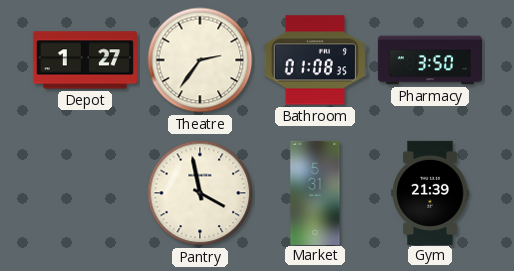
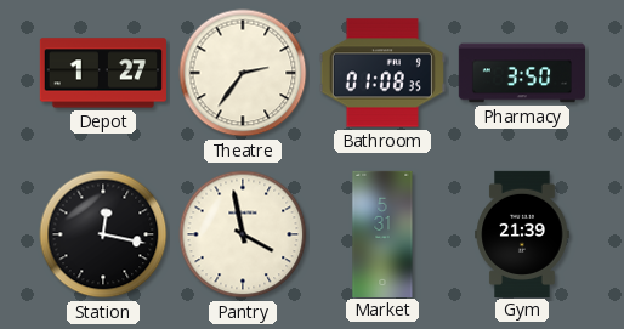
Station: none -> 12:17 (103, 234)
